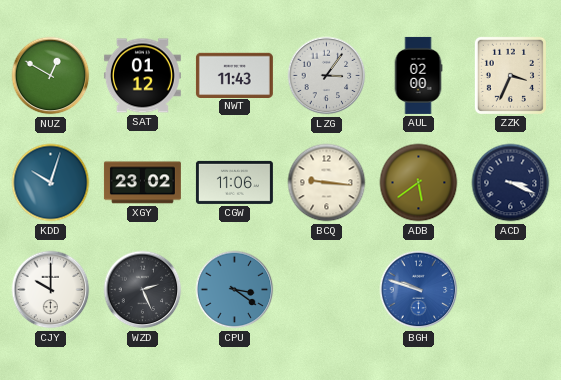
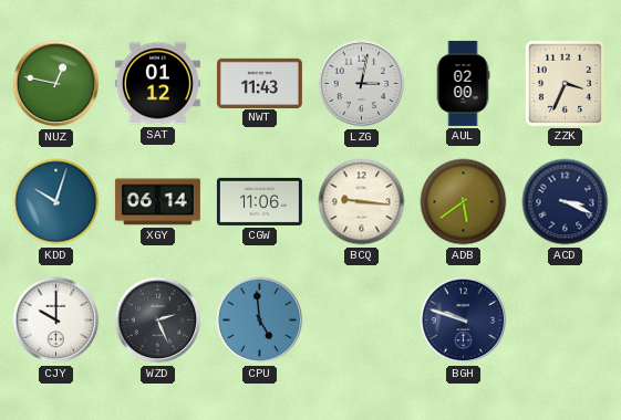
NUZ: 12:50 -> 12:47 (56, 84)
LZG: 3:06 -> 3:02 (362, 84)
XGY: 23:02 -> 06:14 (157, 202)
CPU: 3:21 -> 4:59 (260, 321)
BGH dial: blue -> navy (464, 321)
